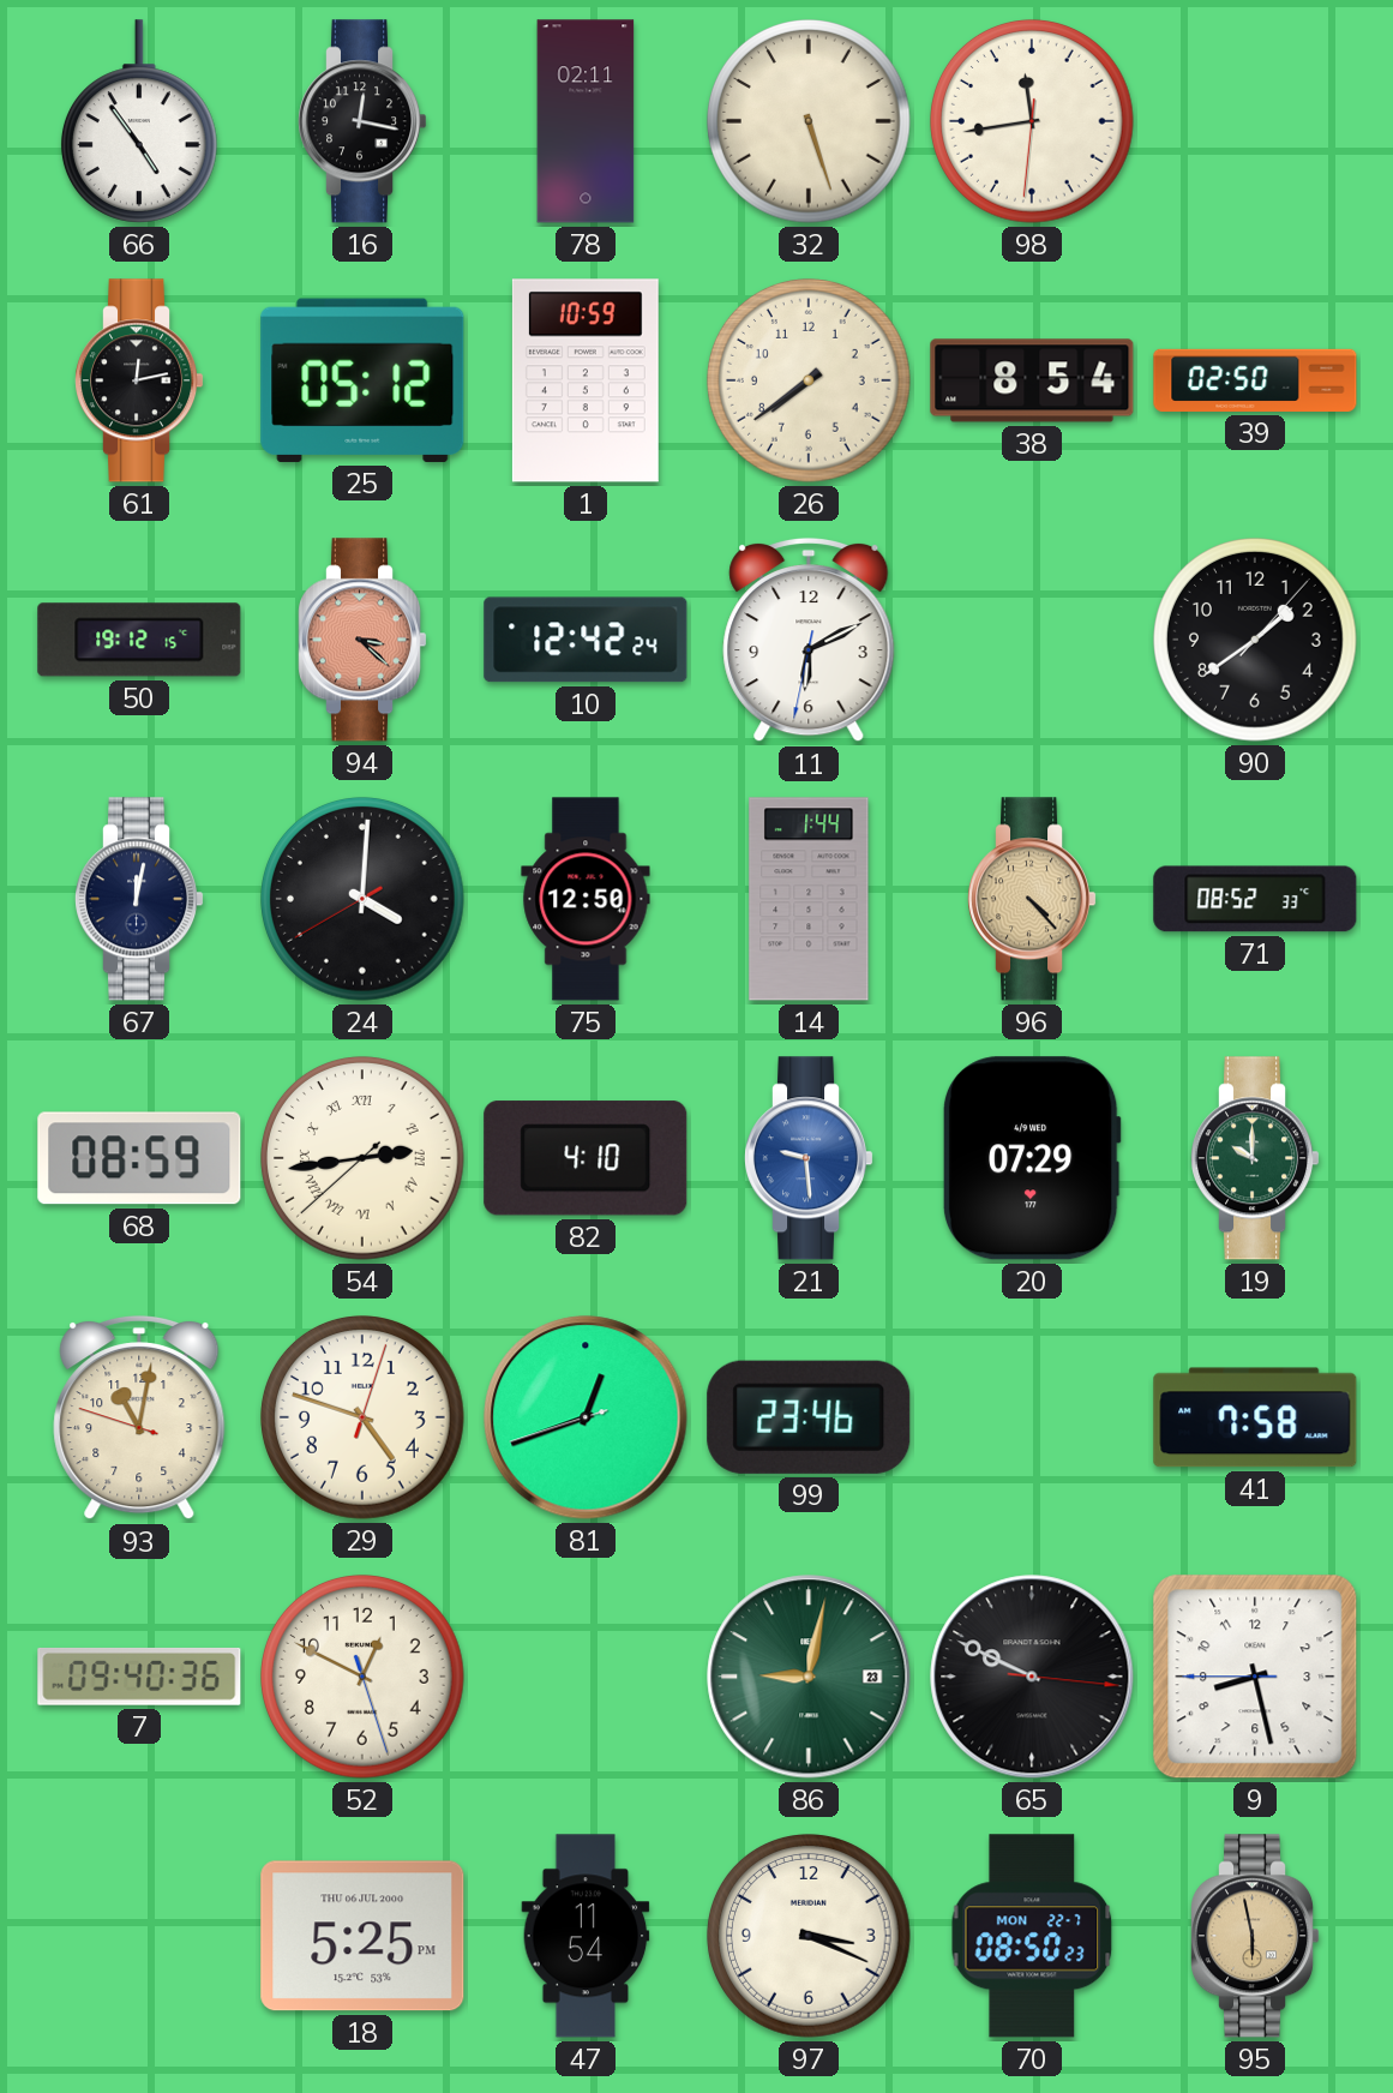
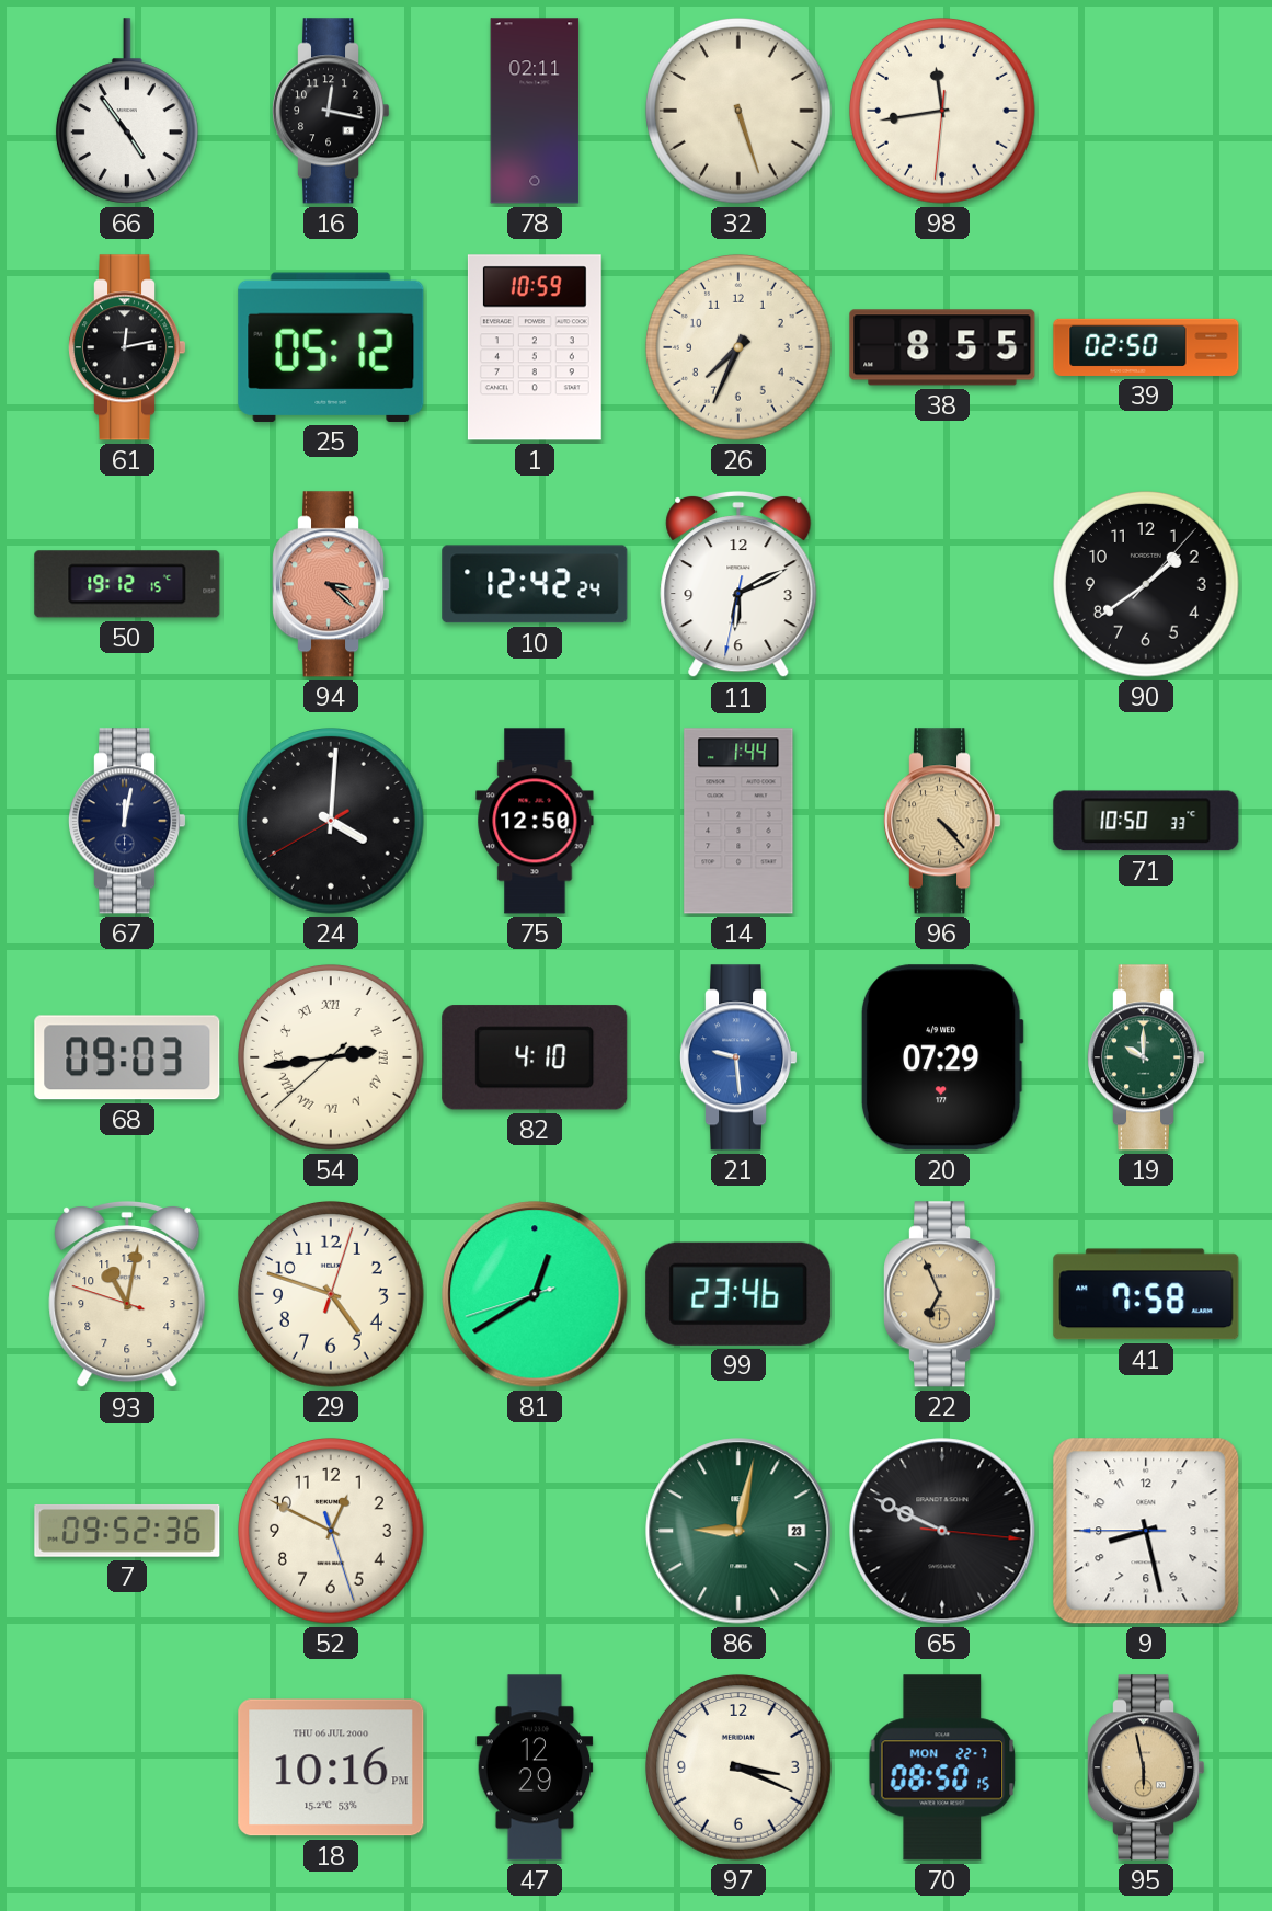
26: 7:39 -> 7:34 (740, 348)
38: 8:54 -> 8:55 (942, 347)
71: 08:52 -> 10:50 (1146, 821)
68: 08:59 -> 09:03 (127, 1057)
81: 12:41 -> 12:39 (535, 1294)
22: none -> 6:56 (943, 1294)
7: 09:40 -> 09:52 (127, 1531)
18: 5:25 -> 10:16 (331, 1767)
47: 11:54 -> 12:29 (535, 1767)
70: 08:50:23 -> 08:50:15 (942, 1767)
